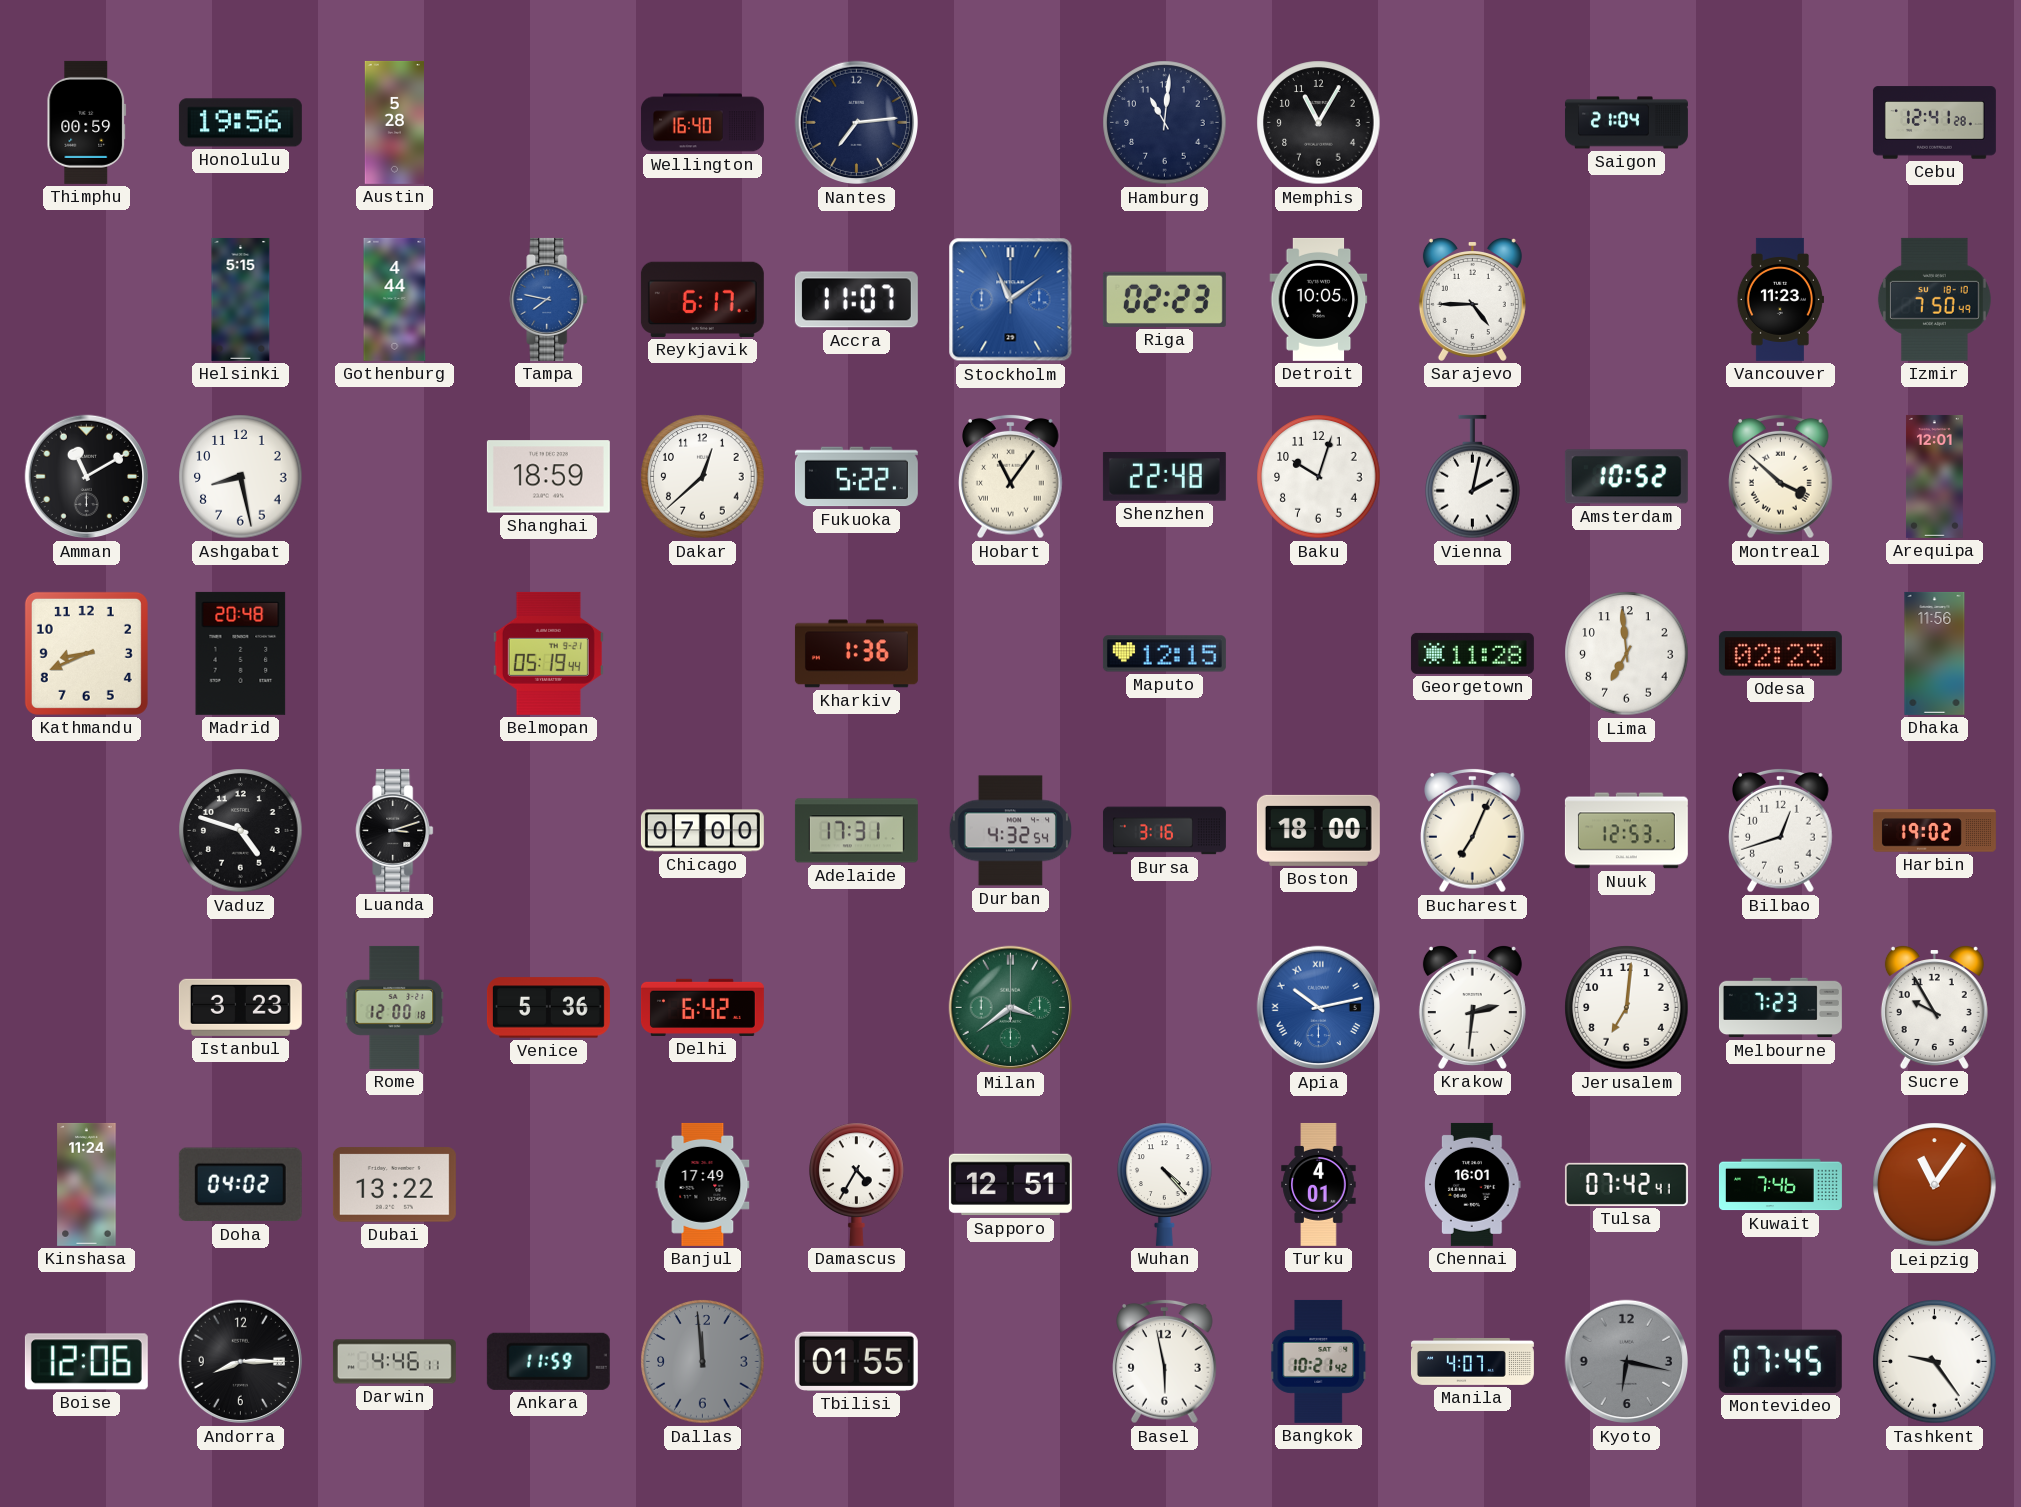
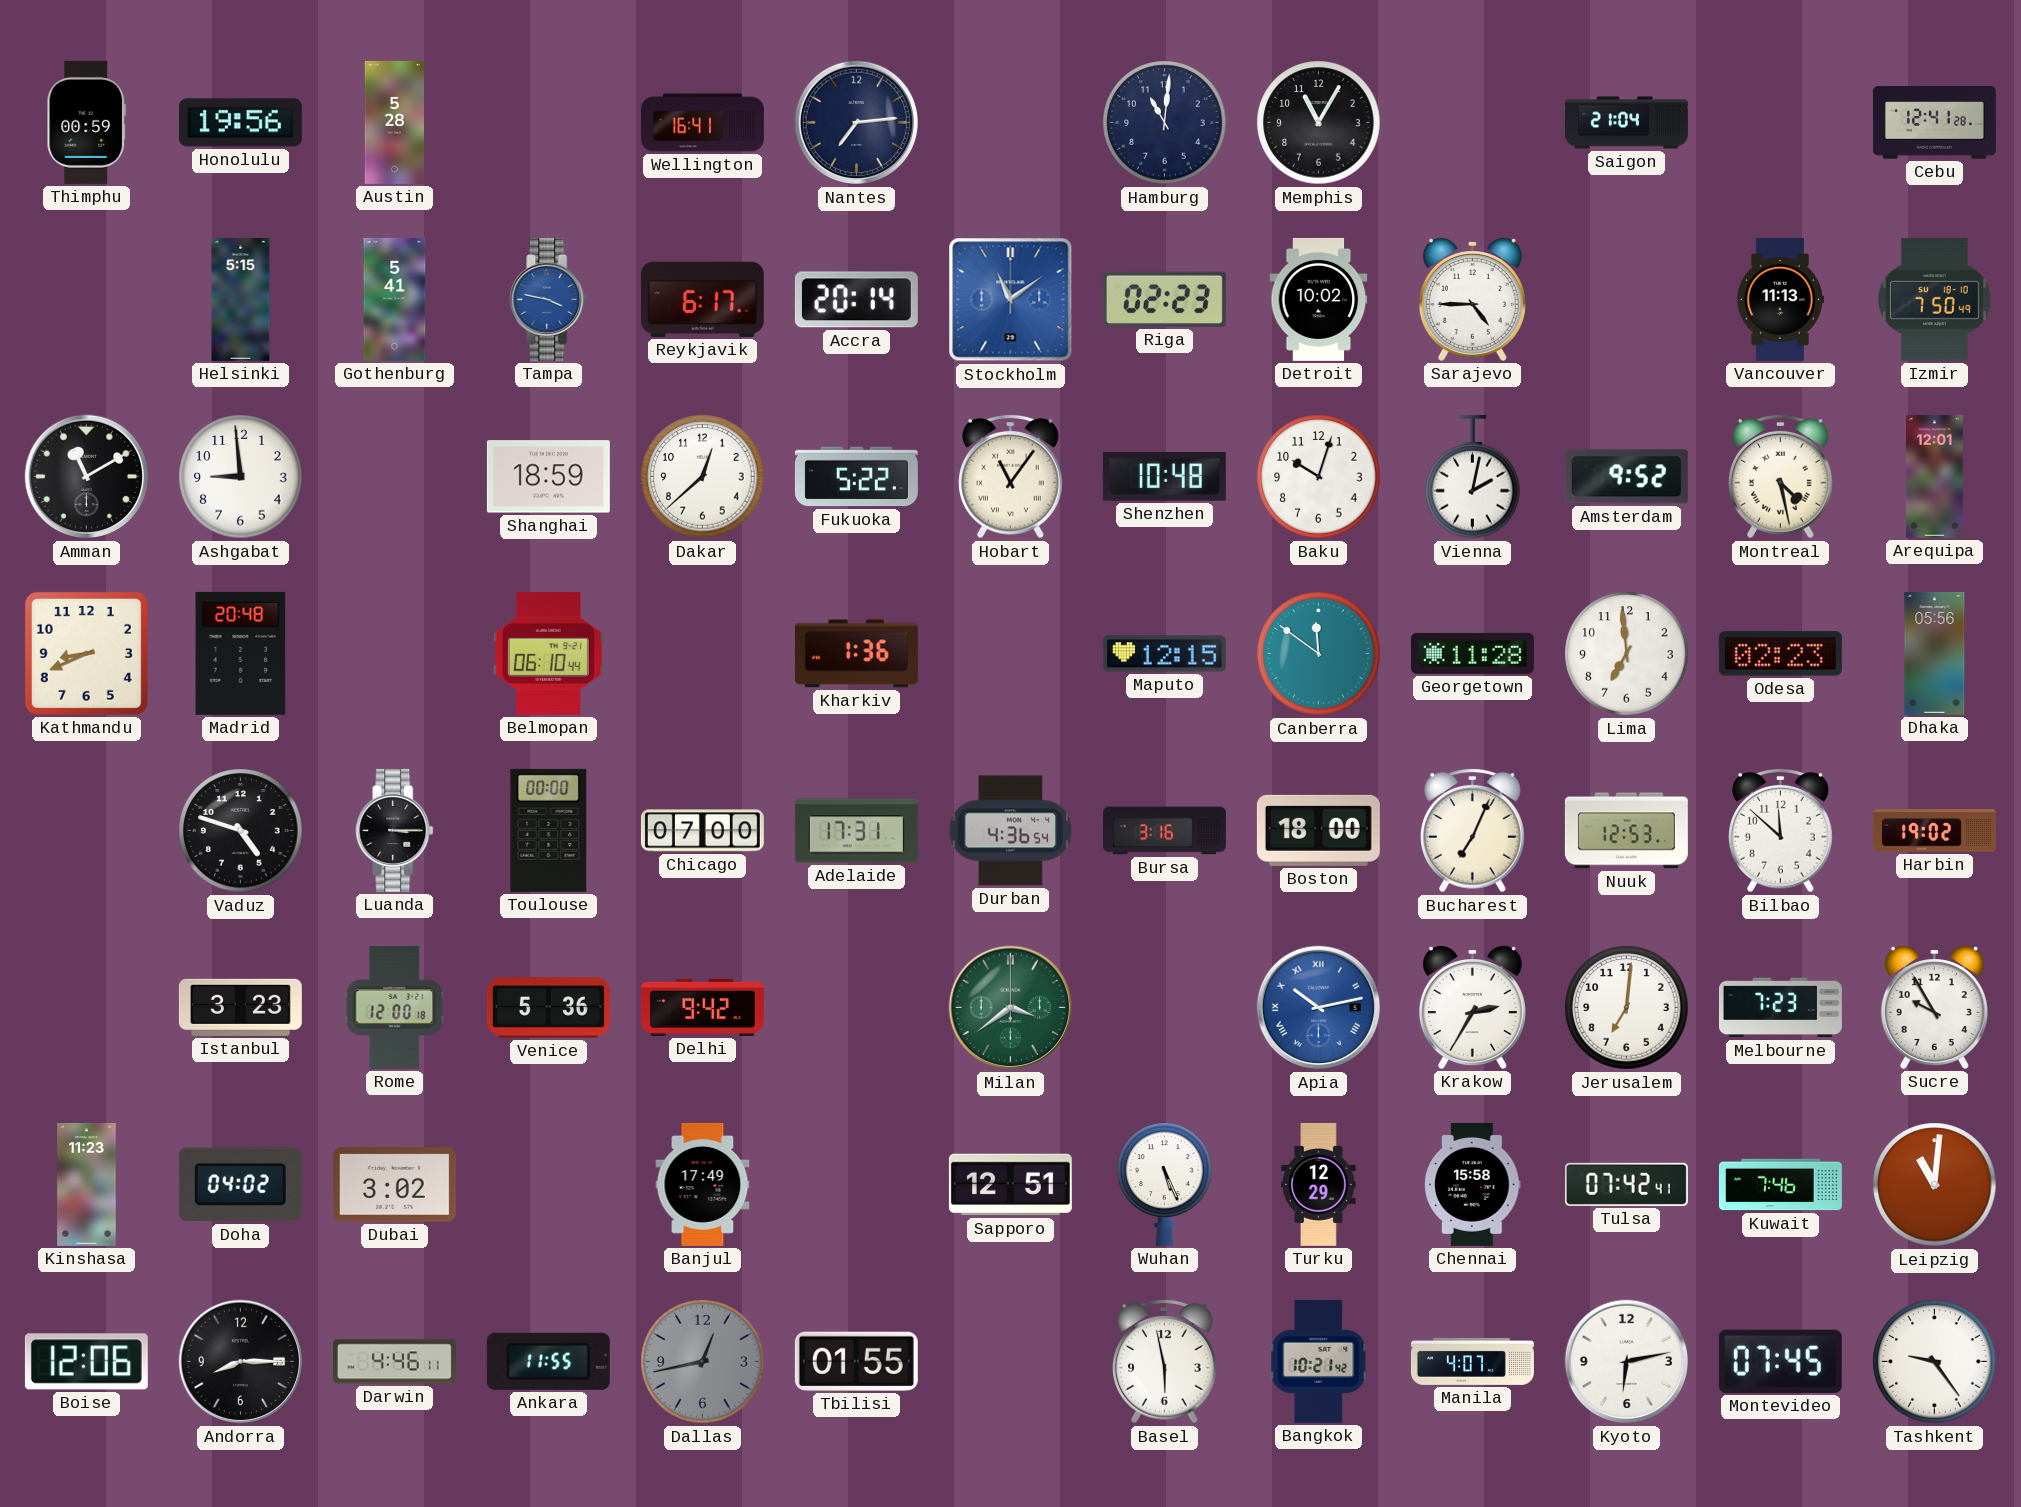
Wellington: 16:40 -> 16:41 (702, 123)
Gothenburg: 4:44 -> 5:41 (395, 299)
Tampa: 7:47 -> 3:47 (549, 299)
Accra: 11:07 -> 20:14 (856, 300)
Detroit: 10:05 -> 10:02 (1319, 299)
Vancouver: 11:23 -> 11:13 (1780, 299)
Ashgabat: 8:28 -> 8:59 (241, 477)
Shenzhen: 22:48 -> 10:48 (1164, 477)
Amsterdam: 10:52 -> 9:52 (1626, 477)
Montreal: 3:52 -> 4:28 (1781, 476)
Belmopan: 05:19 -> 06:10 (548, 653)
Canberra: none -> 11:51 (1319, 654)
Dhaka: 11:56 -> 05:56 (1935, 653)
Luanda: 3:12 -> 3:15 (395, 830)
Toulouse: none -> 00:00 (549, 830)
Durban: 4:32 -> 4:36 (1010, 831)
Bilbao: 12:42 -> 11:52 (1781, 830)
Delhi: 6:42 -> 9:42 (702, 1007)
Krakow: 2:31 -> 2:35 (1472, 1008)
Kinshasa: 11:24 -> 11:23 (87, 1184)
Dubai: 13:22 -> 3:02 (394, 1185)
Damascus: 4:35 -> none (857, 1184)
Wuhan: 4:23 -> 5:26 (1165, 1184)
Turku: 4:01 -> 12:29 (1319, 1184)
Chennai: 16:01 -> 15:58 (1473, 1184)
Leipzig: 11:06 -> 11:01 (1935, 1185)
Ankara: 11:59 -> 11:55 (548, 1361)
Dallas: 11:59 -> 12:43 (703, 1362)
Kyoto: 6:17 -> 6:13 (1627, 1362)
Kyoto dial: grey -> white (1627, 1362)
